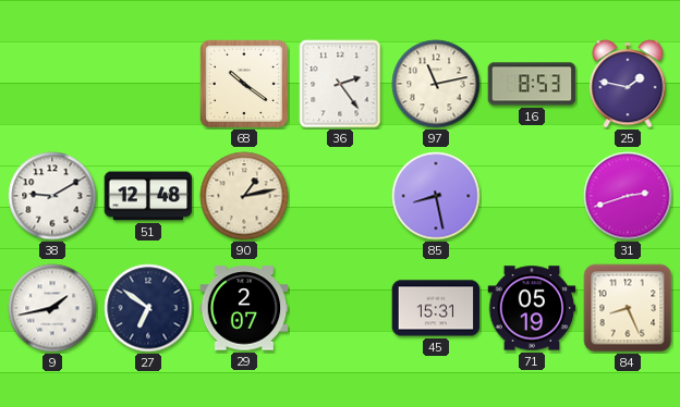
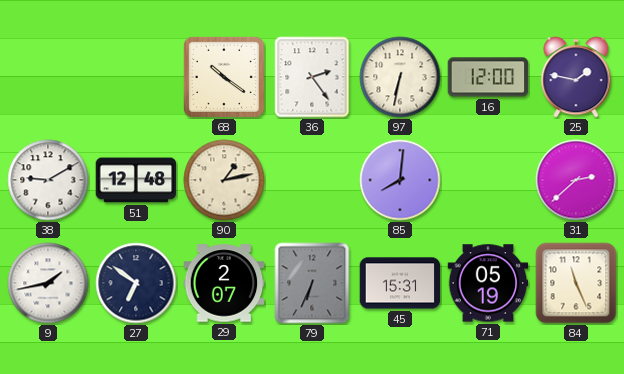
97: 11:13 -> 6:32 (400, 77)
16: 8:53 -> 12:00 (488, 77)
85: 8:28 -> 8:01 (400, 180)
31: 2:42 -> 2:38 (576, 180)
79: none -> 6:34 (312, 283)
84: 8:26 -> 11:26 (576, 283)
